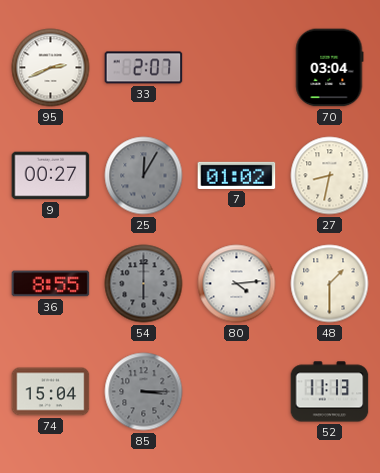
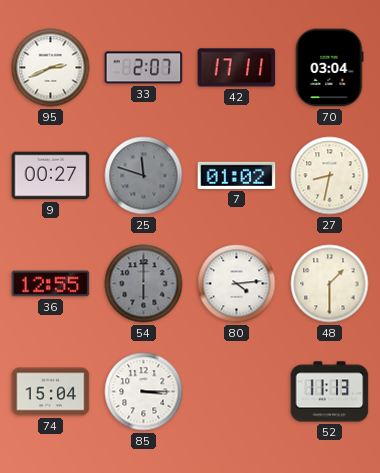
42: none -> 17:11 (237, 68)
25: 12:05 -> 11:48 (144, 176)
36: 8:55 -> 12:55 (51, 284)
85 dial: grey -> white (144, 392)
